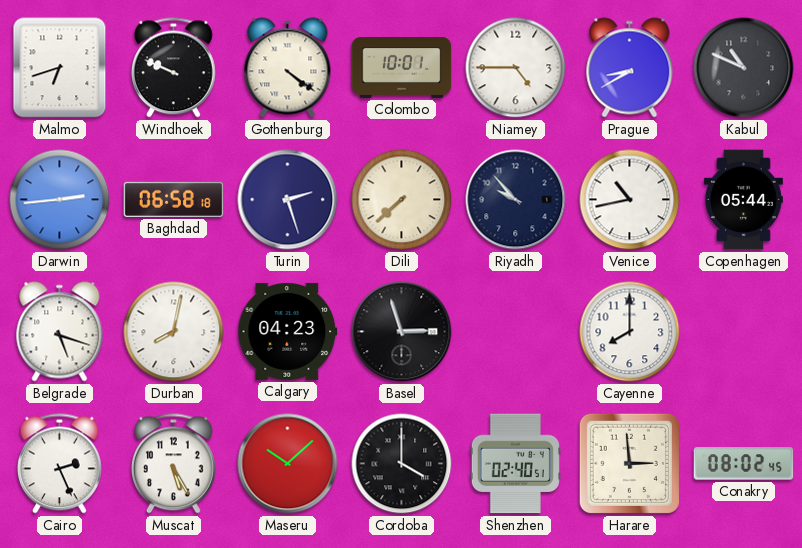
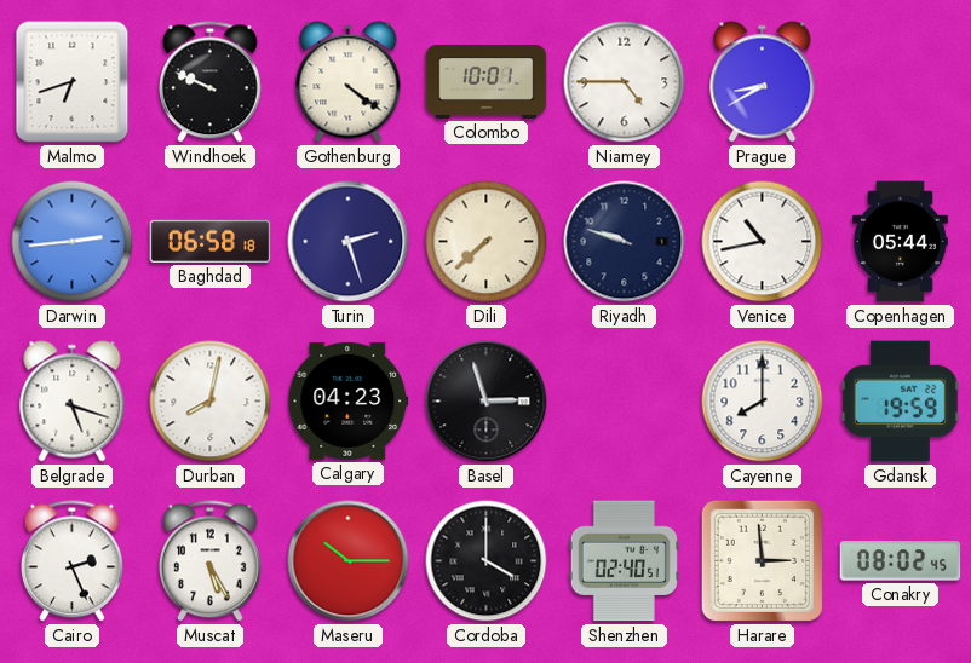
Kabul: 10:49 -> none (744, 68)
Riyadh: 9:53 -> 9:48 (625, 242)
Gdansk: none -> 19:59 (900, 402)
Maseru: 10:08 -> 10:15 (349, 561)
